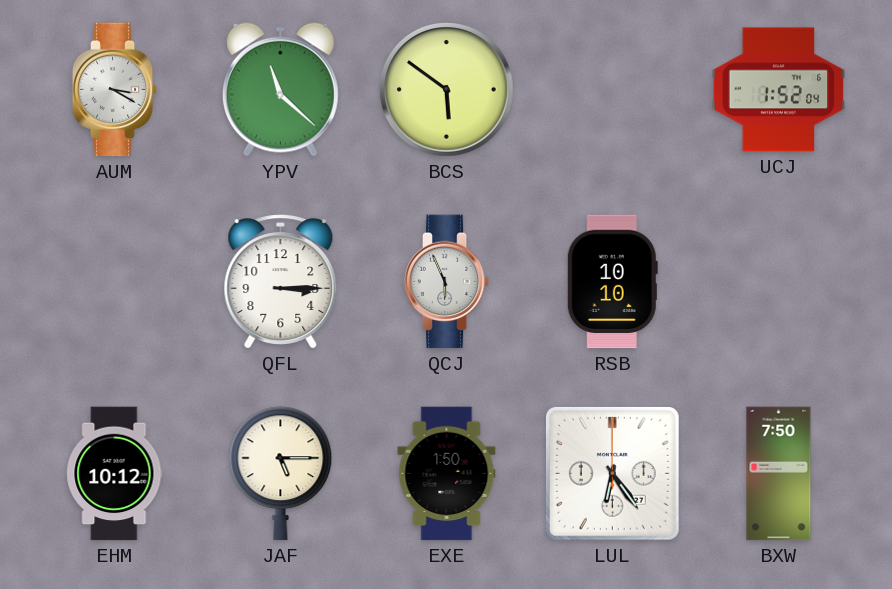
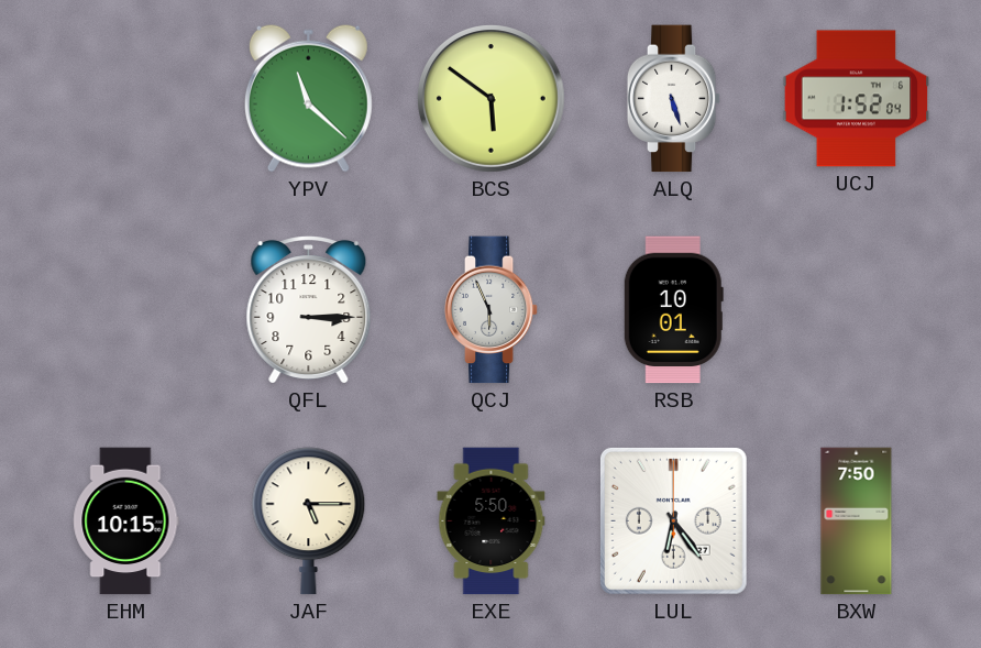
AUM: 3:20 -> none (115, 90)
ALQ: none -> 5:27 (674, 99)
RSB: 10:10 -> 10:01 (673, 310)
EHM: 10:12 -> 10:15 (126, 521)
EXE: 1:50 -> 5:50 (492, 521)
